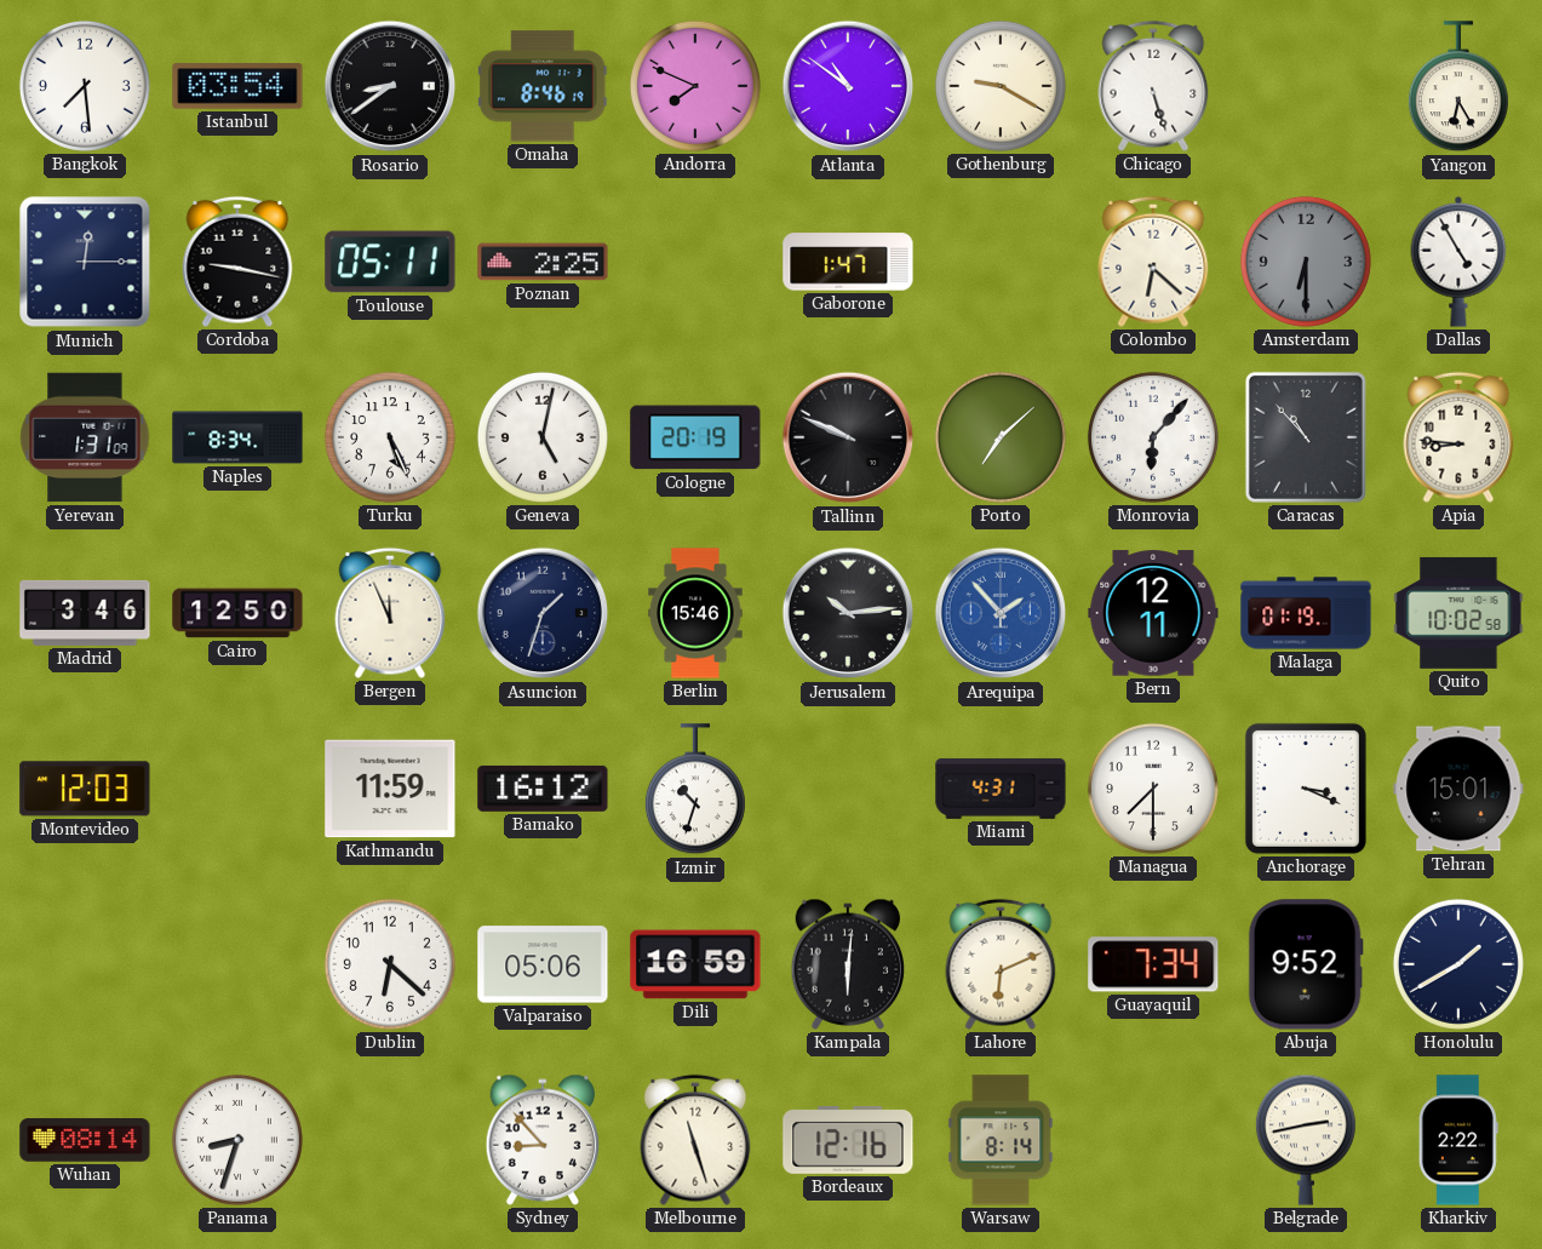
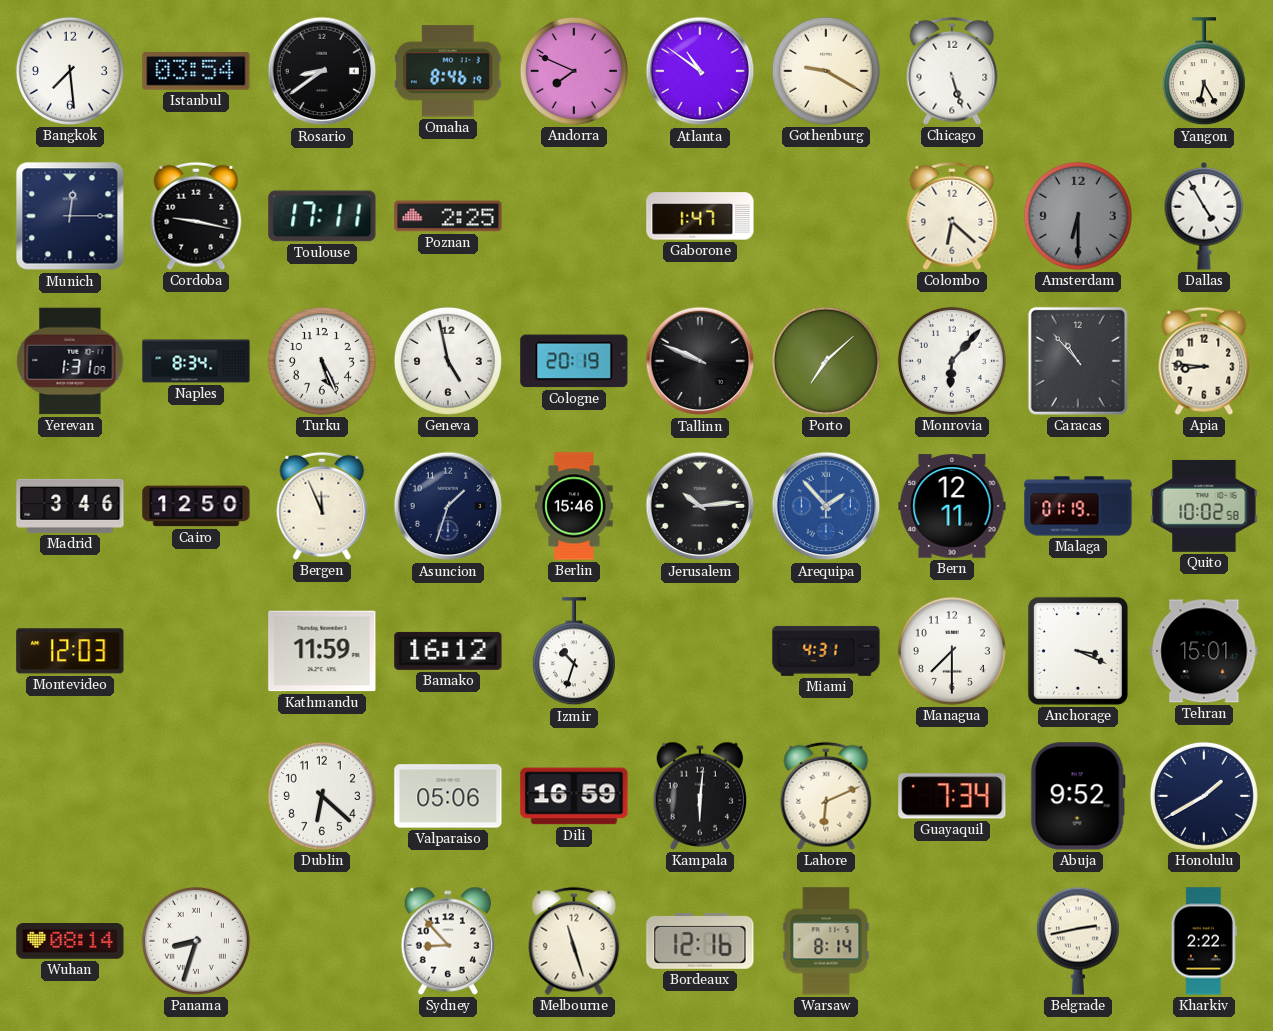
Toulouse: 05:11 -> 17:11 (322, 216)
Geneva: 5:02 -> 4:58 (448, 361)
